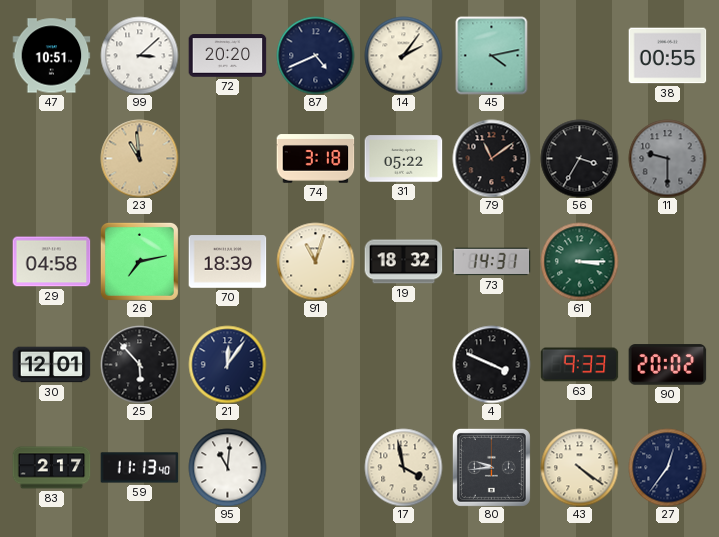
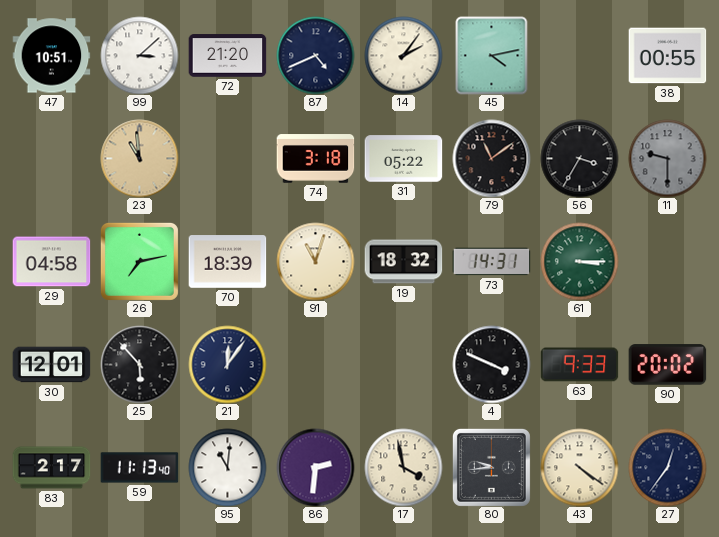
72: 20:20 -> 21:20 (227, 56)
86: none -> 2:31 (315, 467)
